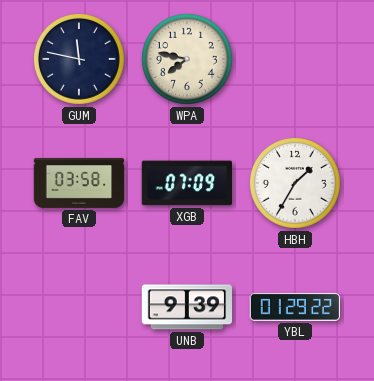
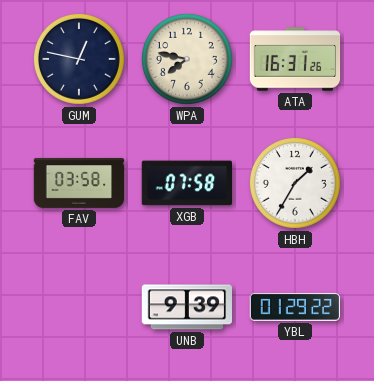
GUM: 11:47 -> 12:47 (79, 59)
ATA: none -> 16:31 (295, 59)
XGB: 07:09 -> 07:58 (186, 183)
